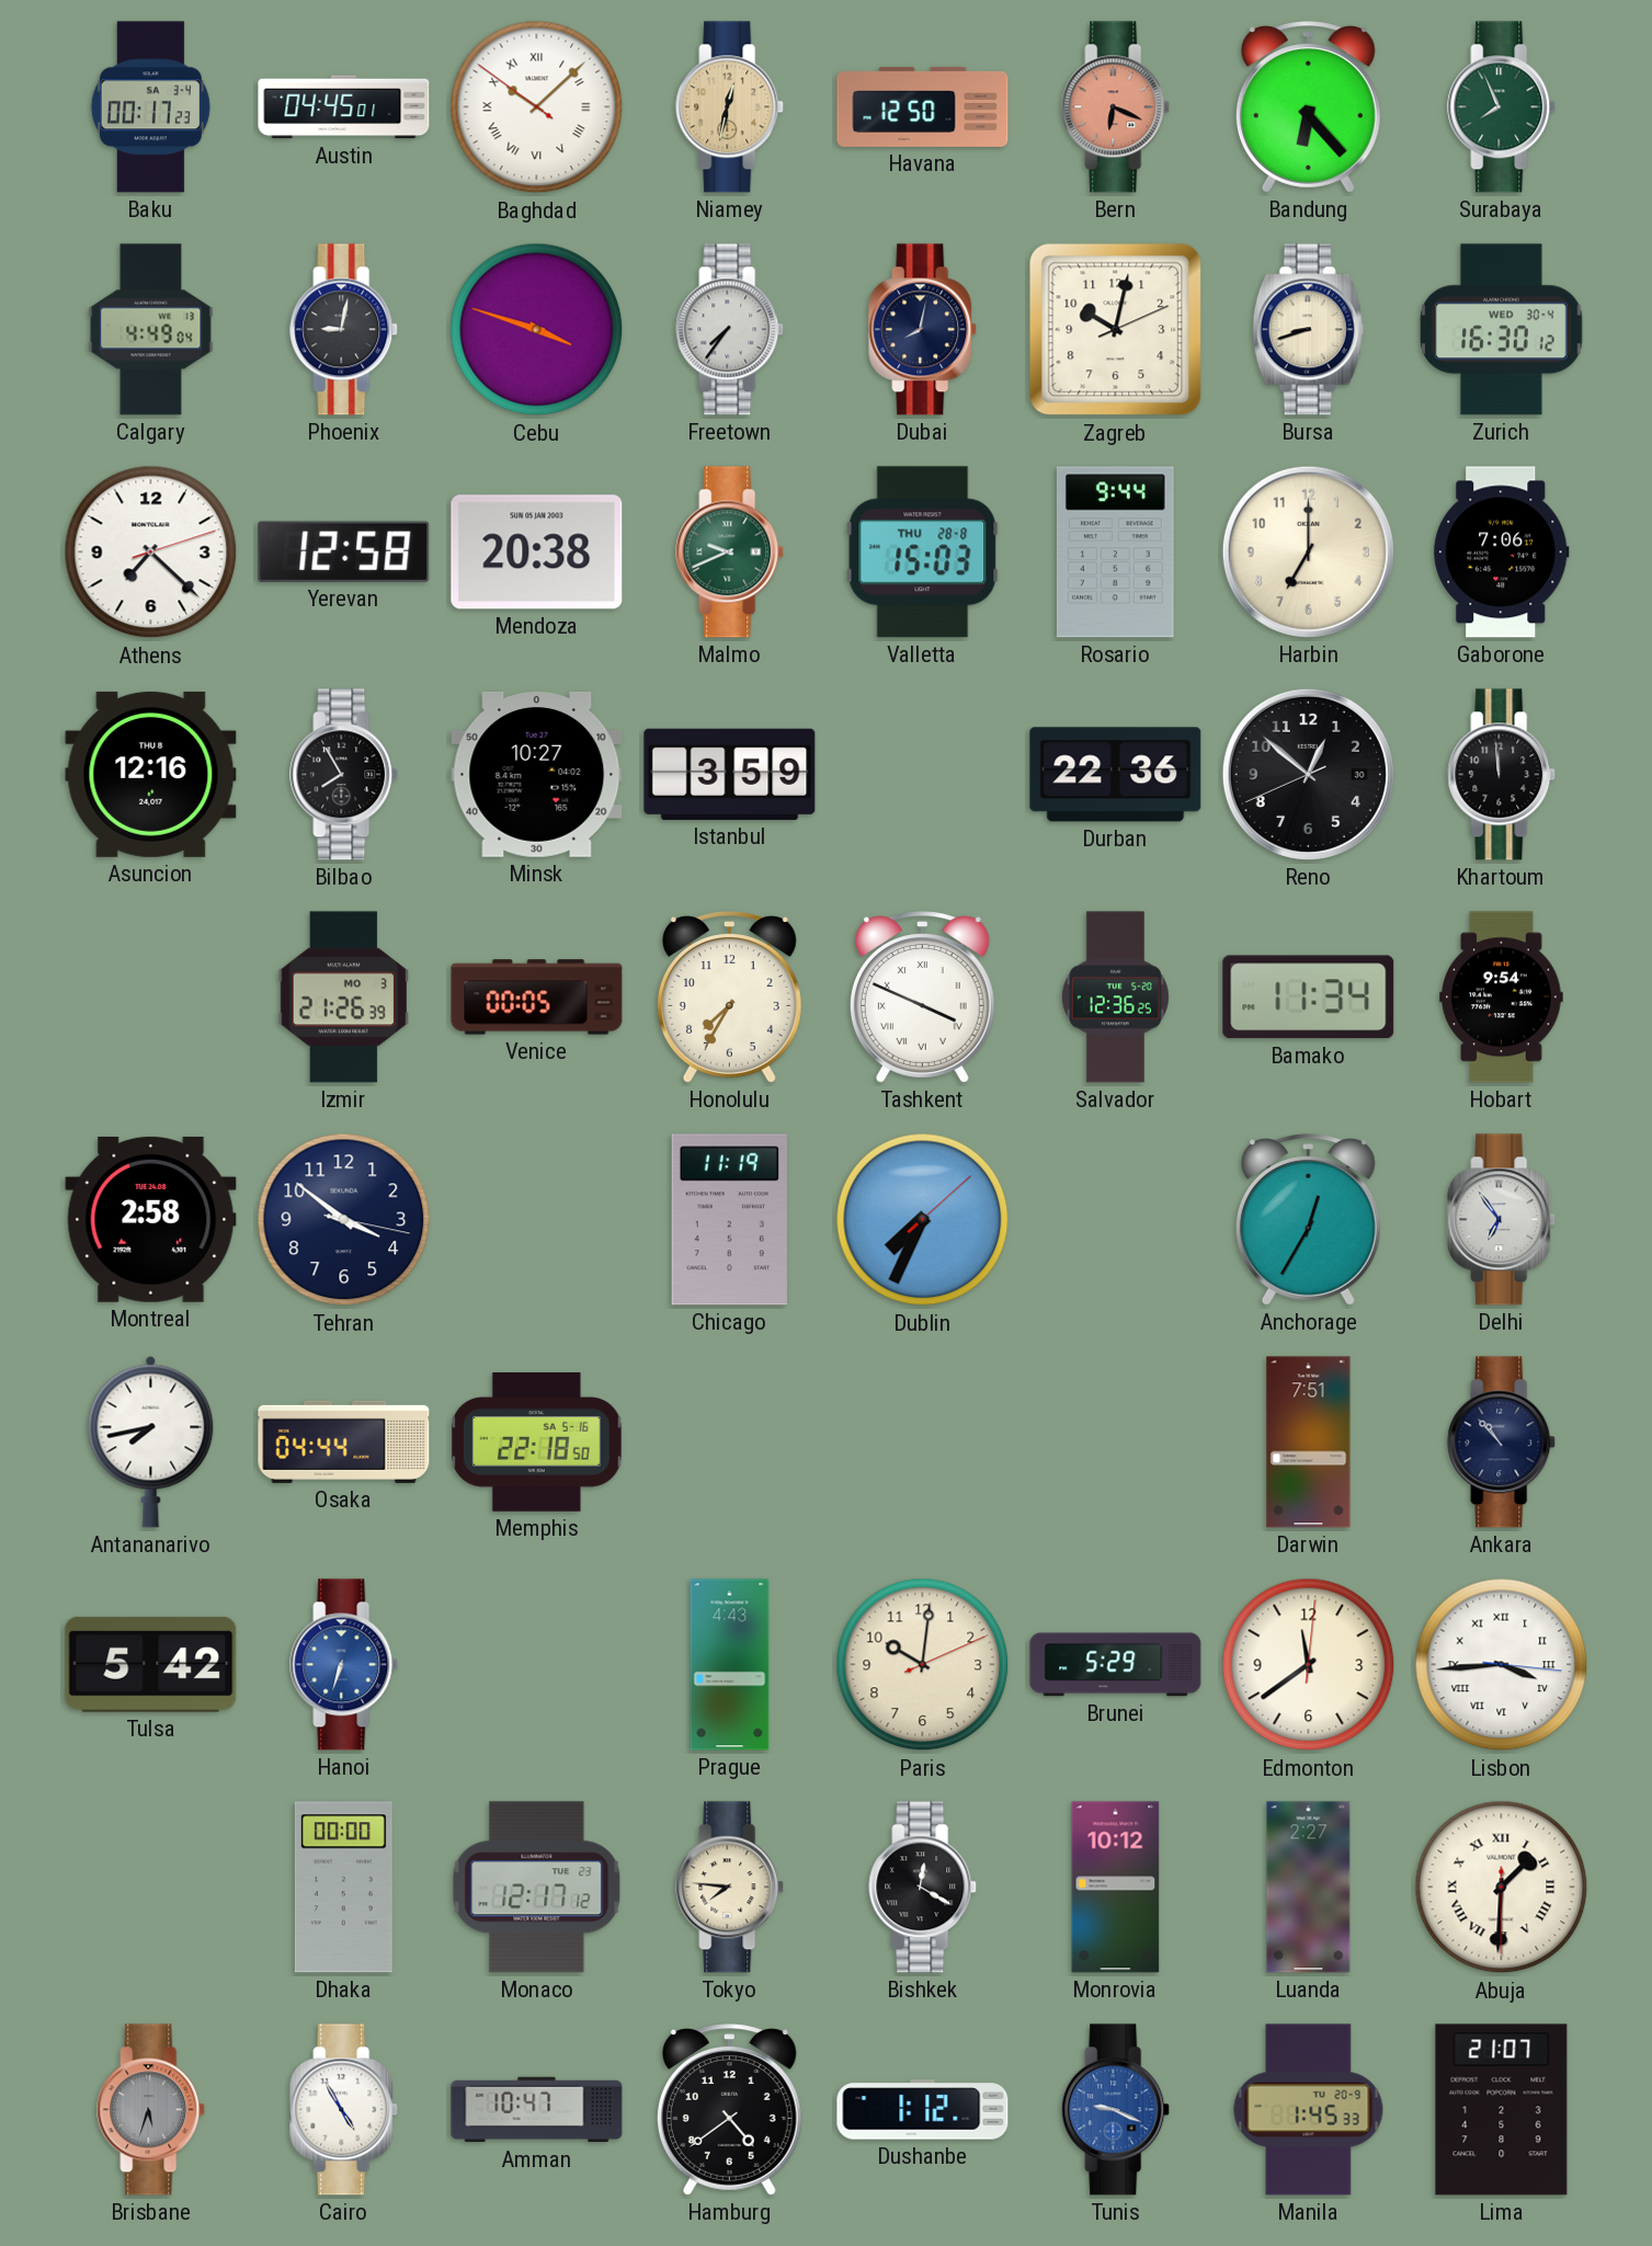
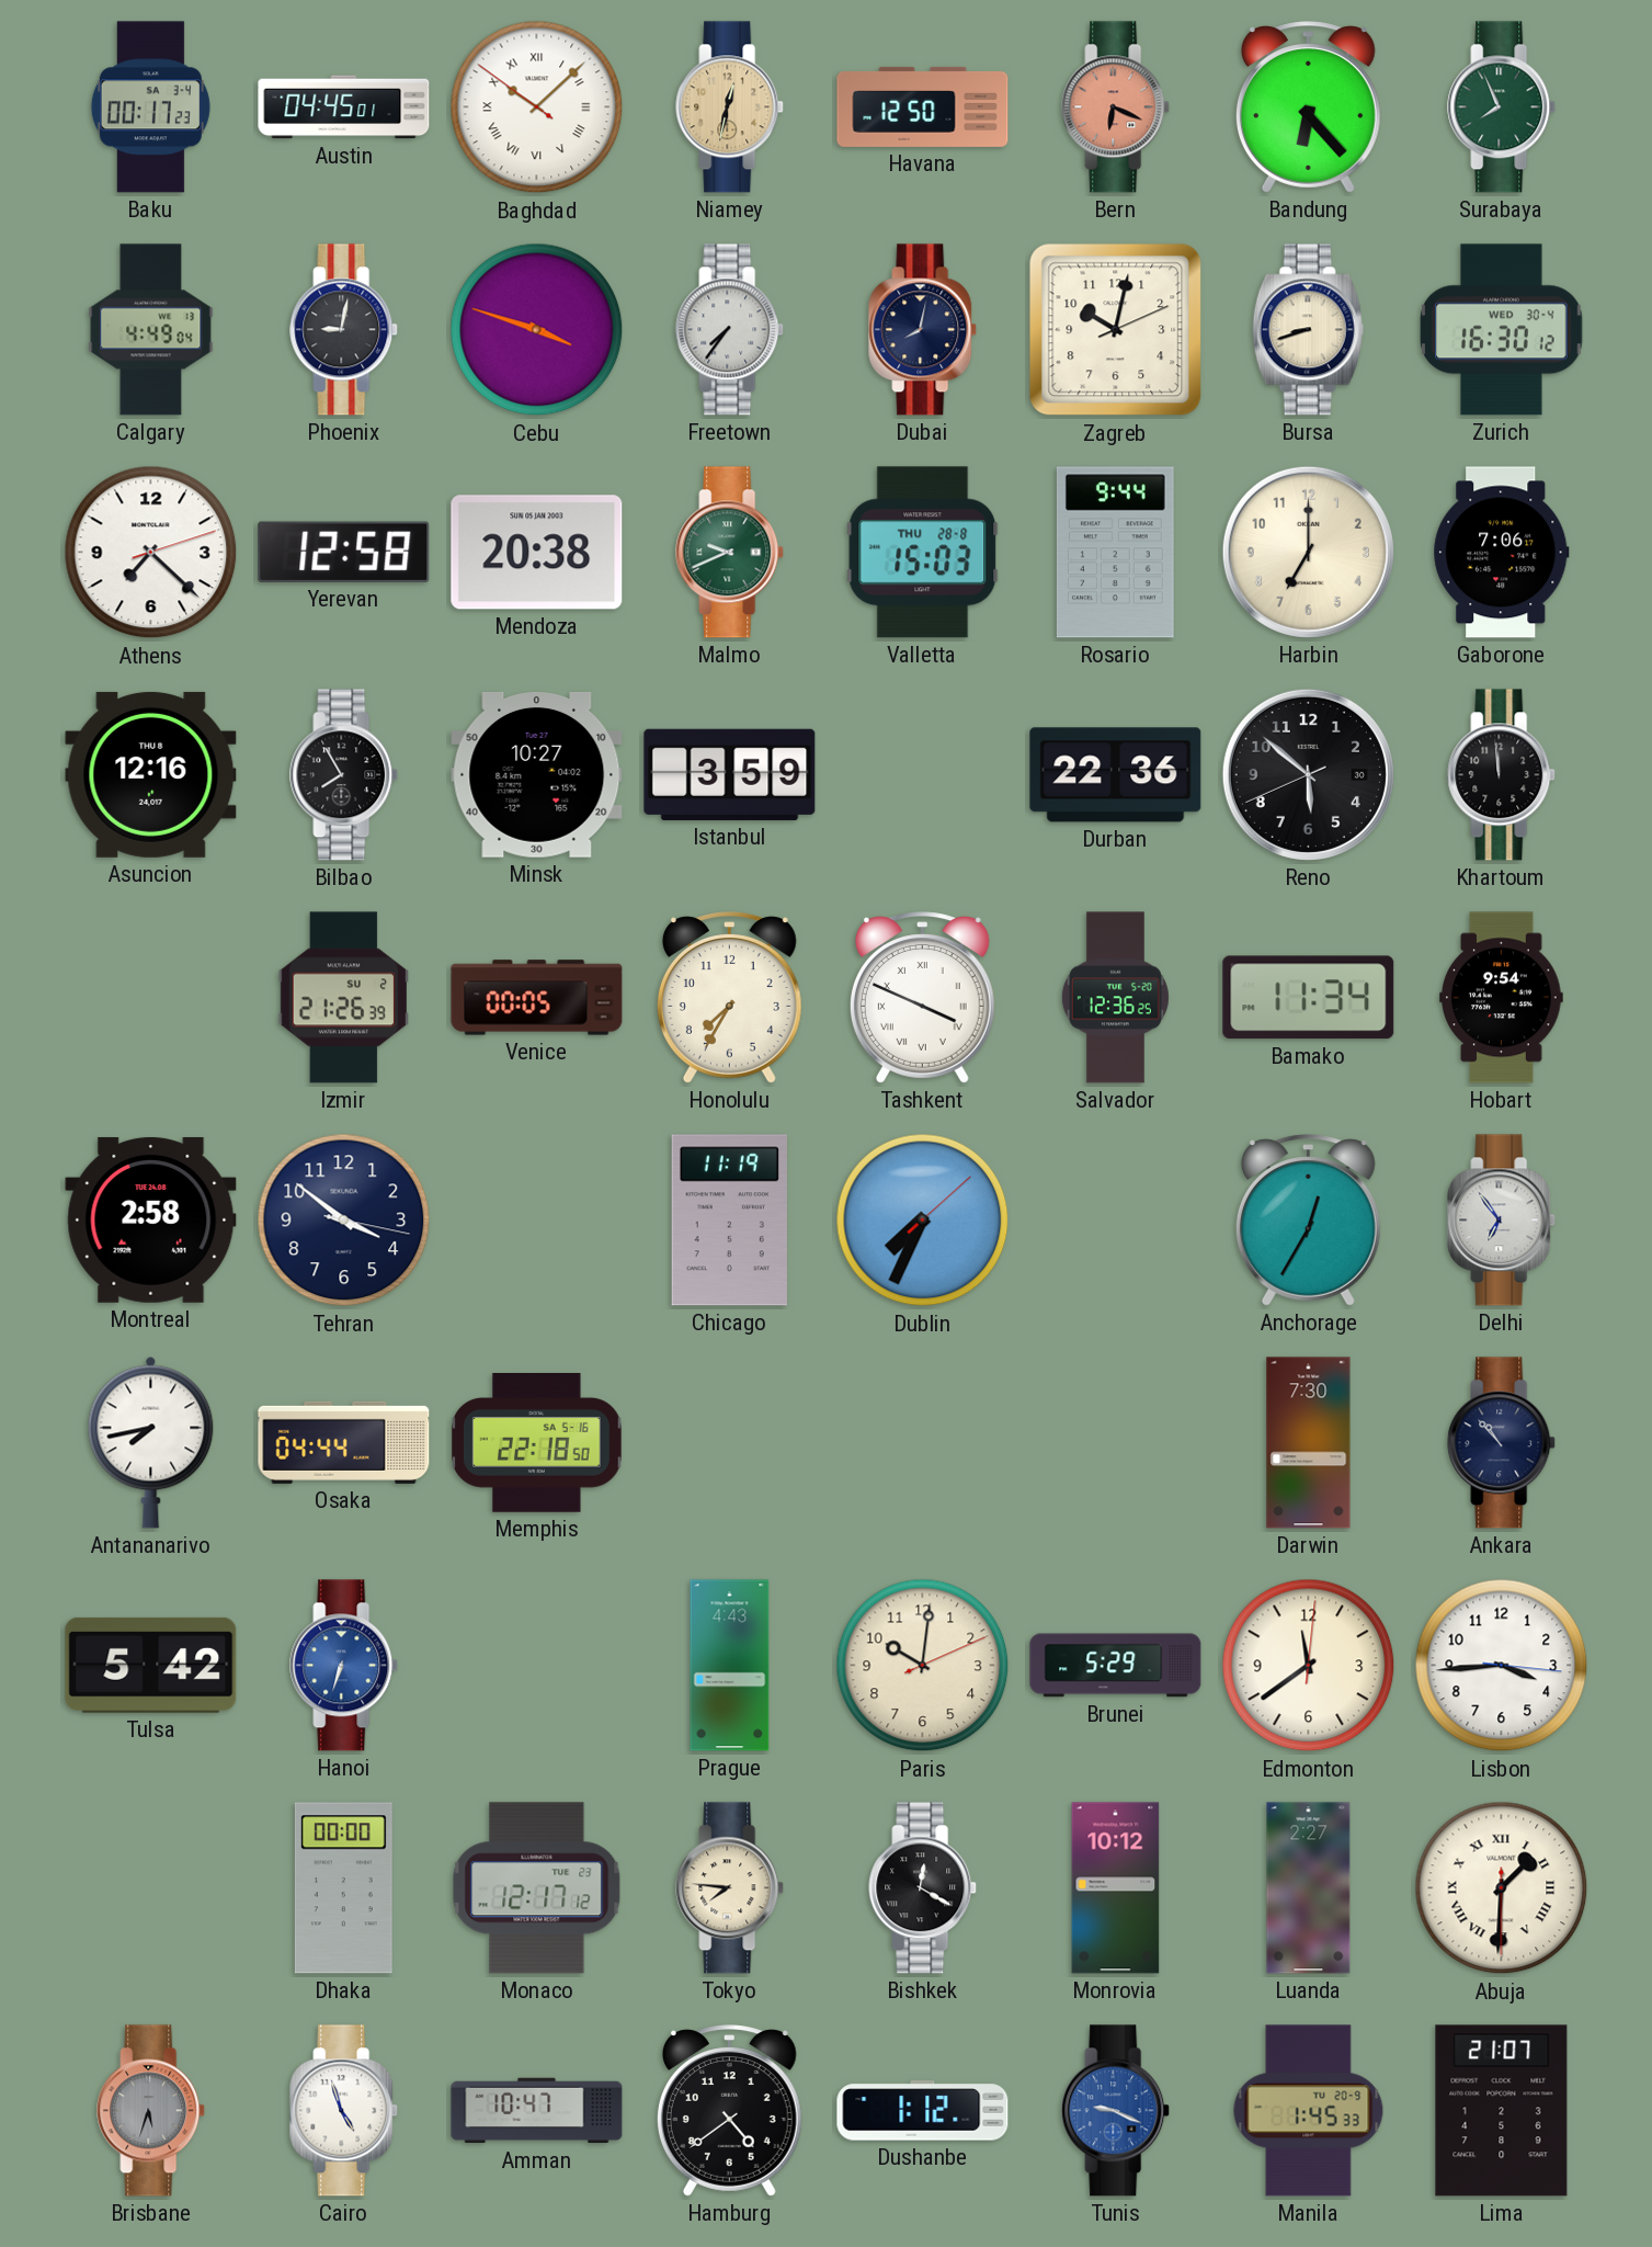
Reno: 12:51 -> 5:51 (1308, 774)
Izmir date: MO 3 -> SU 2 (343, 998)
Darwin: 7:51 -> 7:30 (1309, 1443)
Lisbon numerals: Roman -> Arabic (1502, 1666)
Cairo: 4:55 -> 4:57 (344, 2111)
